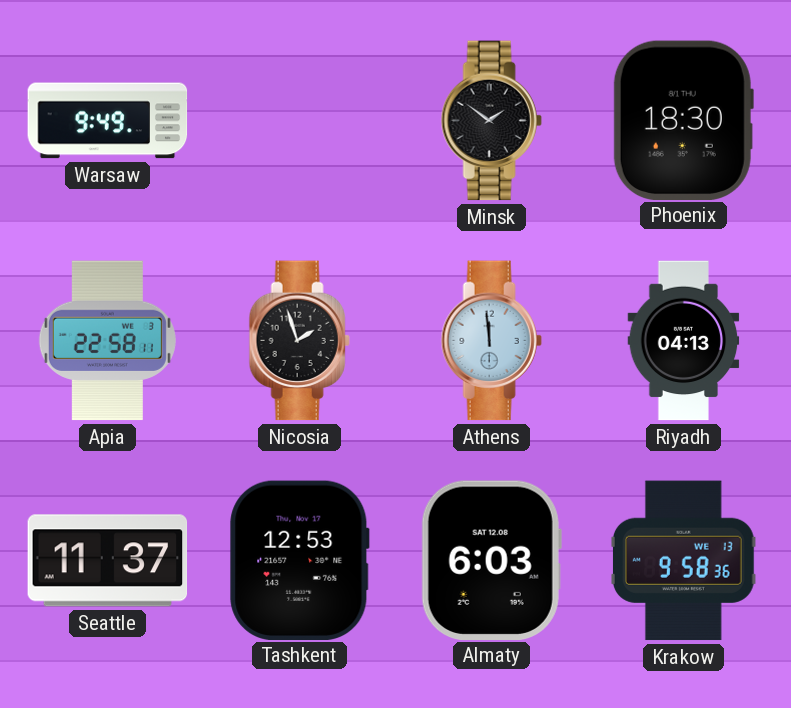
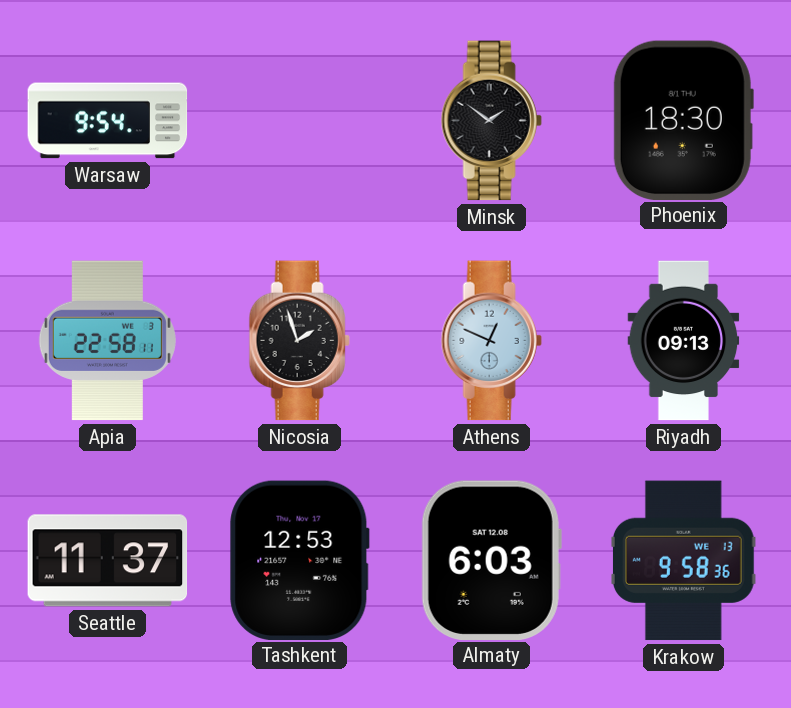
Warsaw: 9:49 -> 9:54 (108, 121)
Athens: 11:59 -> 12:49 (491, 341)
Riyadh: 04:13 -> 09:13 (684, 341)
